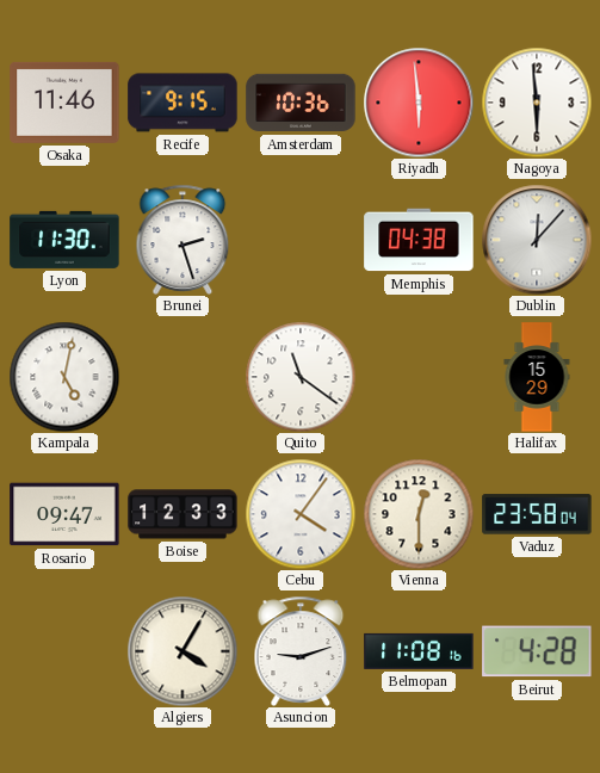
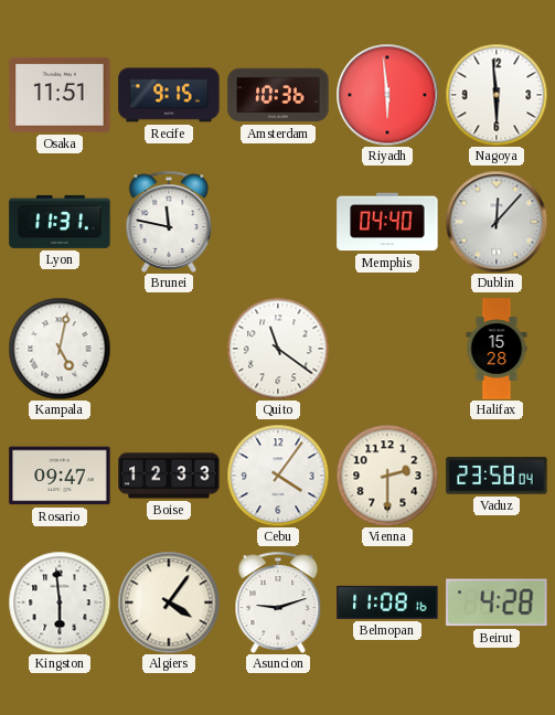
Osaka: 11:46 -> 11:51 (60, 95)
Lyon: 11:30 -> 11:31 (60, 222)
Brunei: 2:27 -> 11:47 (169, 222)
Memphis: 04:38 -> 04:40 (387, 222)
Halifax: 15:29 -> 15:28 (497, 349)
Vienna: 12:30 -> 2:30 (387, 476)
Kingston: none -> 5:59 (60, 602)
Algiers: 4:05 -> 4:06 (169, 602)
